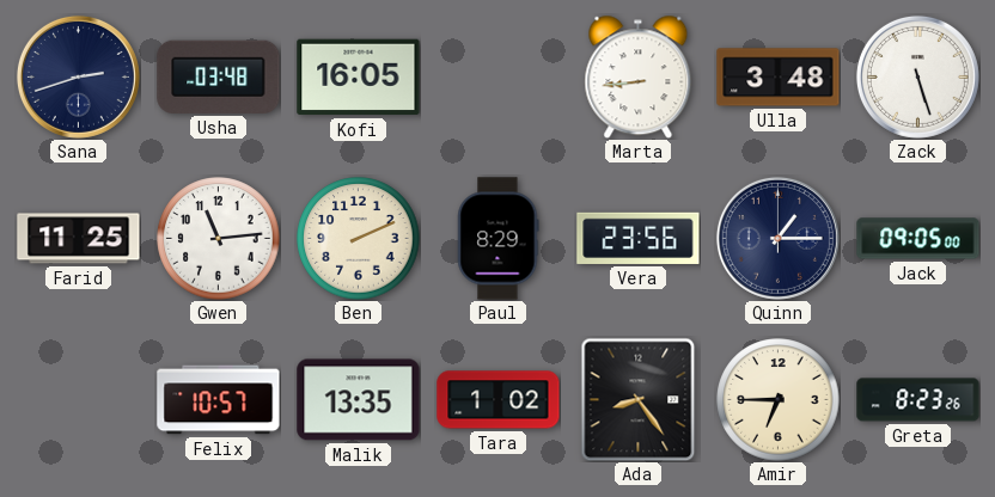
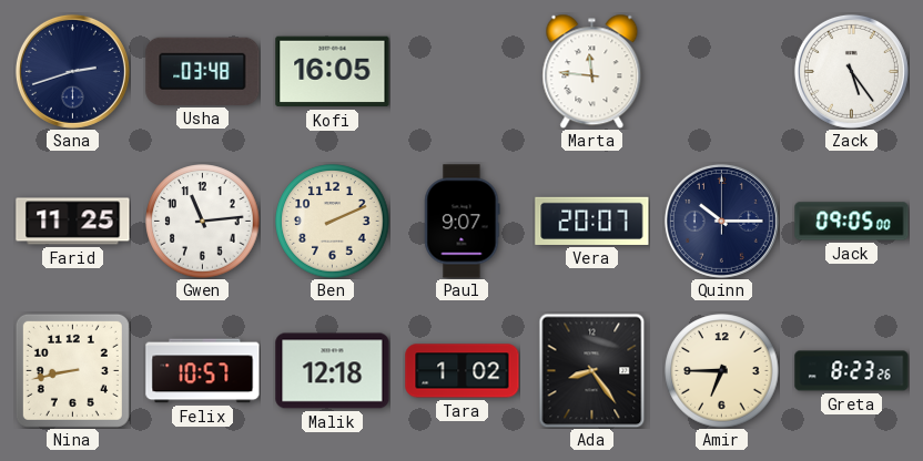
Marta: 8:44 -> 11:46 (592, 71)
Ulla: 3:48 -> none (779, 78)
Zack: 5:27 -> 5:24 (851, 71)
Paul: 8:29 -> 9:07 (463, 222)
Vera: 23:56 -> 20:07 (592, 221)
Quinn: 1:15 -> 10:15 (721, 221)
Nina: none -> 8:43 (72, 370)
Malik: 13:35 -> 12:18 (333, 371)
